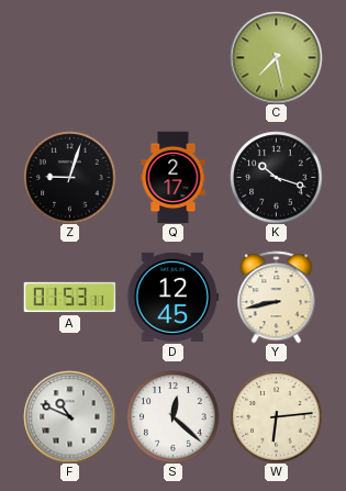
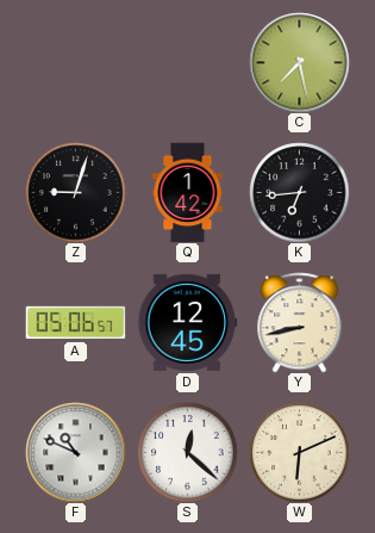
Q: 2:17 -> 1:42 (188, 192)
K: 10:18 -> 6:44 (299, 192)
A: 01:53 -> 05:06 (75, 323)
W: 6:14 -> 6:11 (299, 452)
